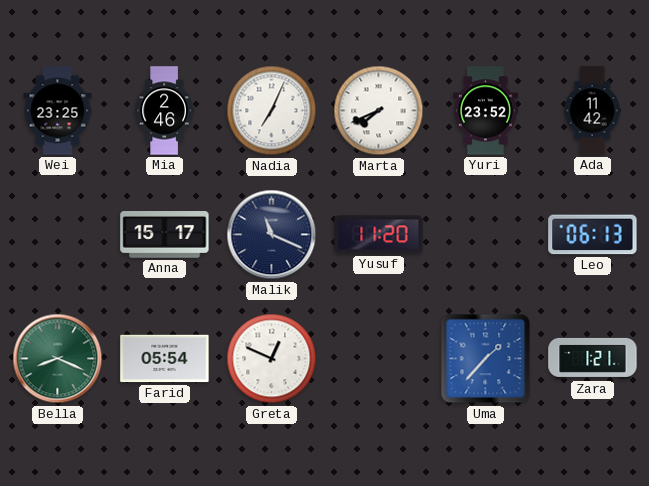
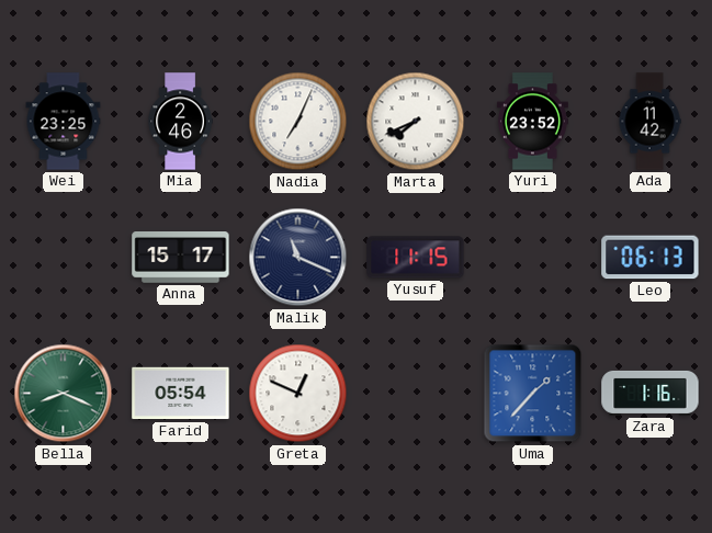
Yusuf: 11:20 -> 11:15 (416, 258)
Zara: 1:21 -> 1:16 (651, 393)
